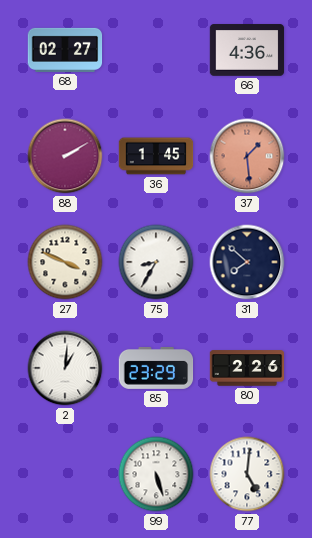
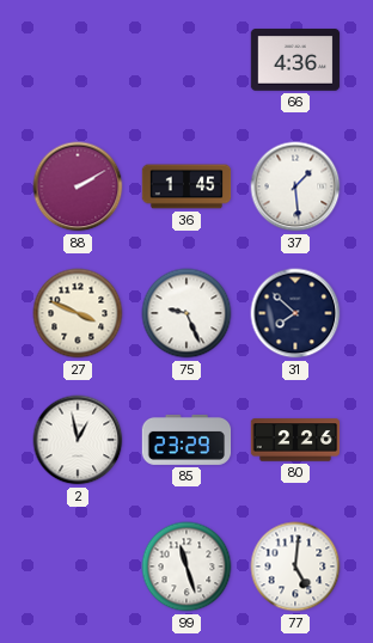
68: 02:27 -> none (65, 50)
37 dial: salmon -> white (295, 186)
75: 8:35 -> 9:26 (186, 313)
2: 1:01 -> 12:58 (78, 440)
99: 5:27 -> 11:27 (186, 567)
